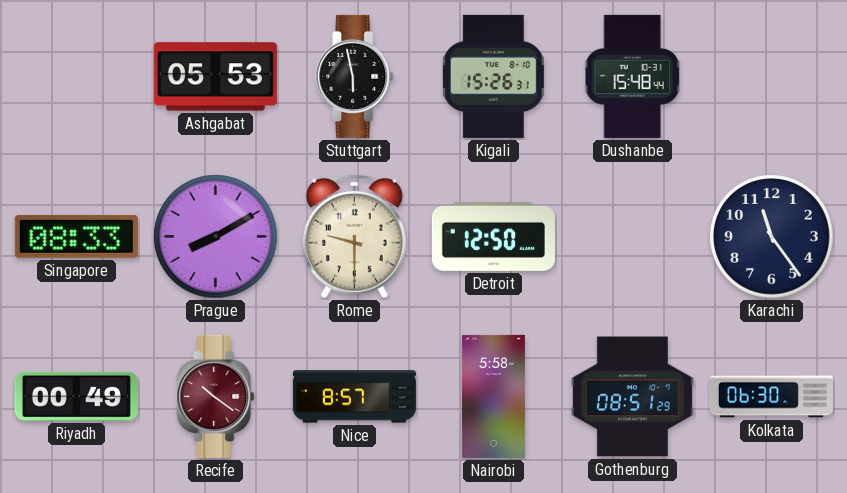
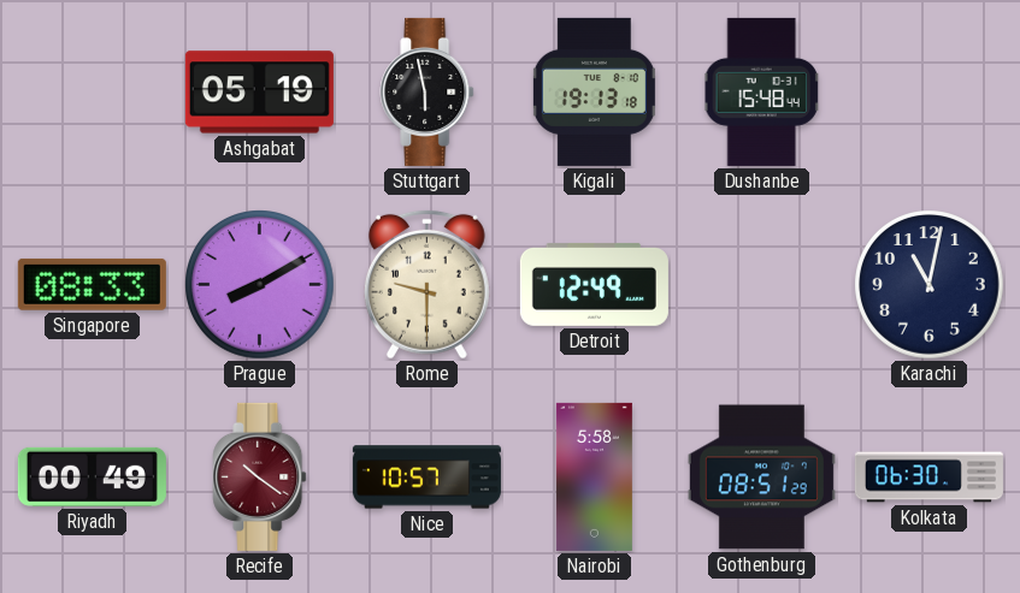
Ashgabat: 05:53 -> 05:19 (259, 93)
Kigali: 15:26 -> 19:13 (594, 91)
Detroit: 12:50 -> 12:49 (594, 284)
Karachi: 11:24 -> 11:02 (930, 285)
Nice: 8:57 -> 10:57 (426, 478)
